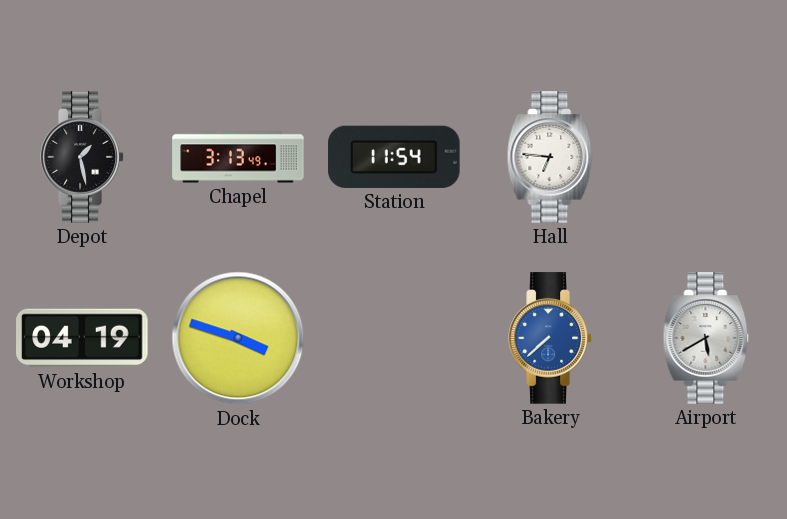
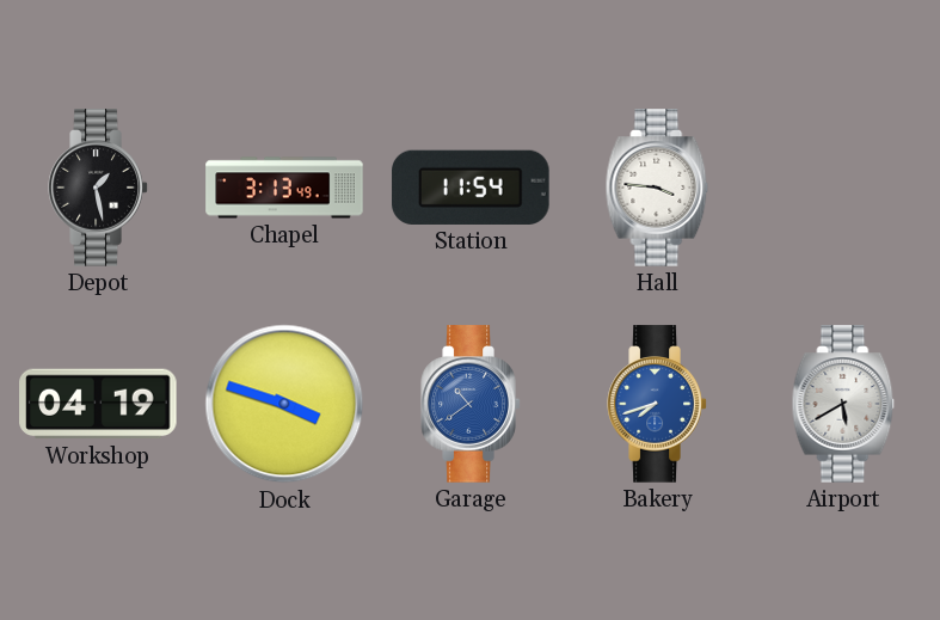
Hall: 6:46 -> 3:46 (657, 188)
Garage: none -> 10:39 (471, 404)
Bakery: 7:38 -> 7:42 (657, 404)
